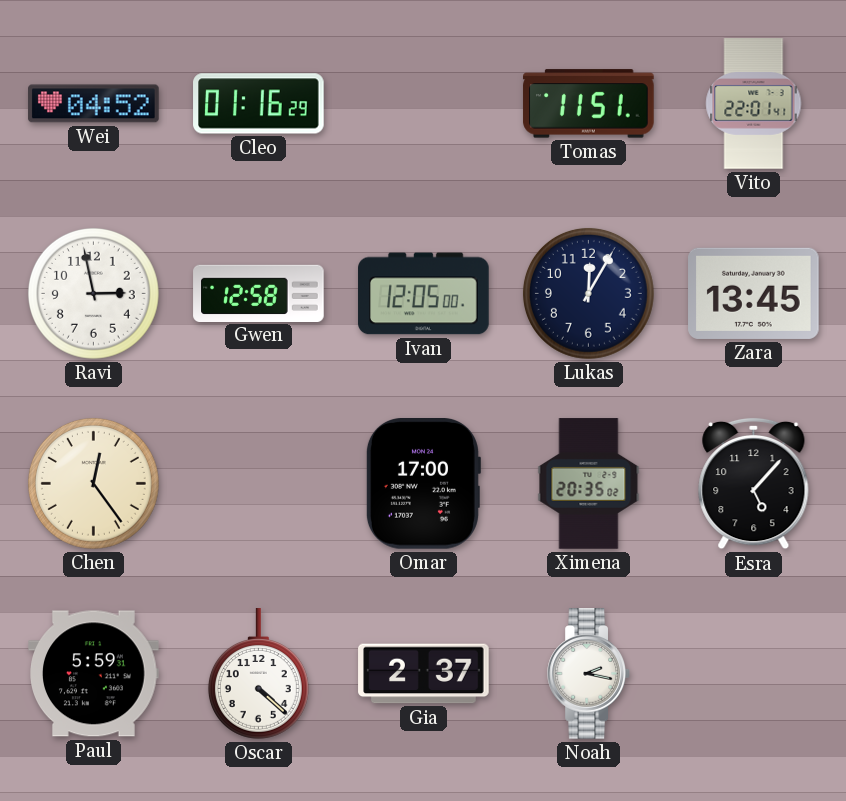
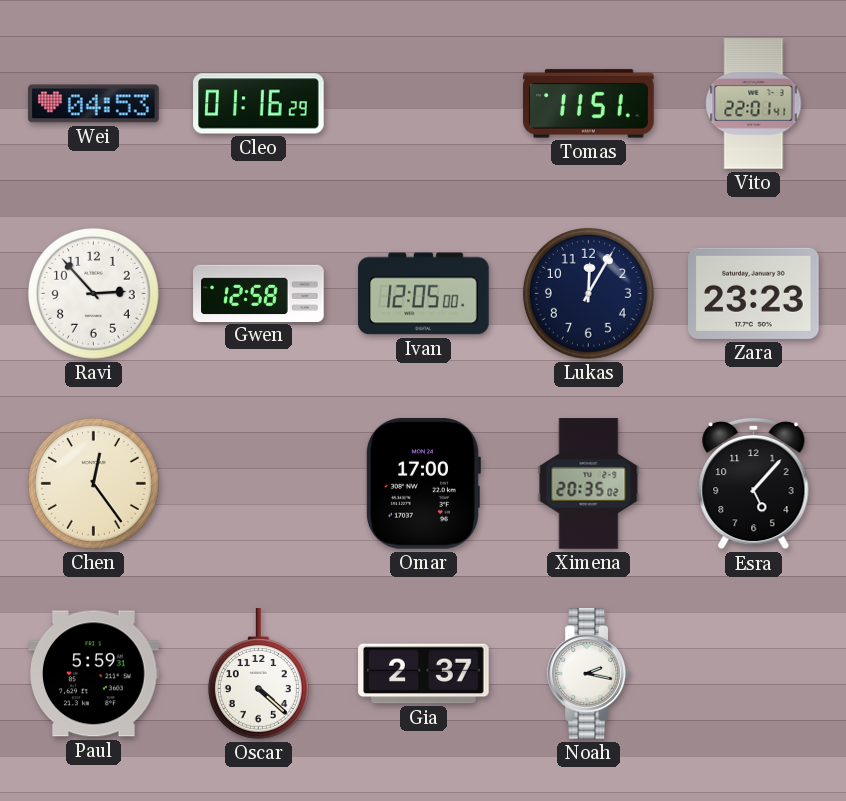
Wei: 04:52 -> 04:53 (94, 104)
Ravi: 2:58 -> 2:53 (93, 293)
Zara: 13:45 -> 23:23 (754, 293)
